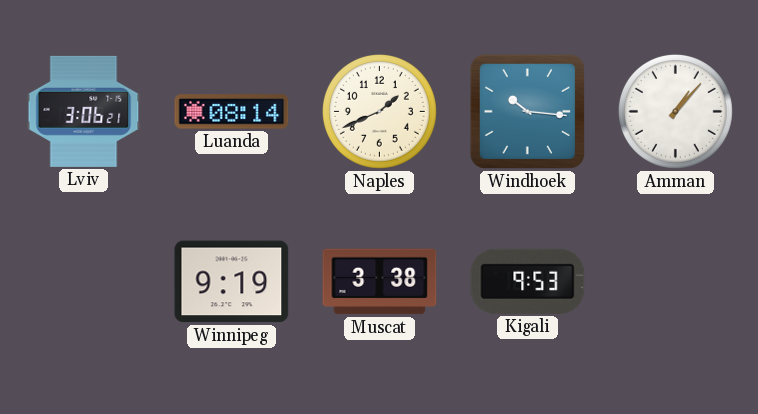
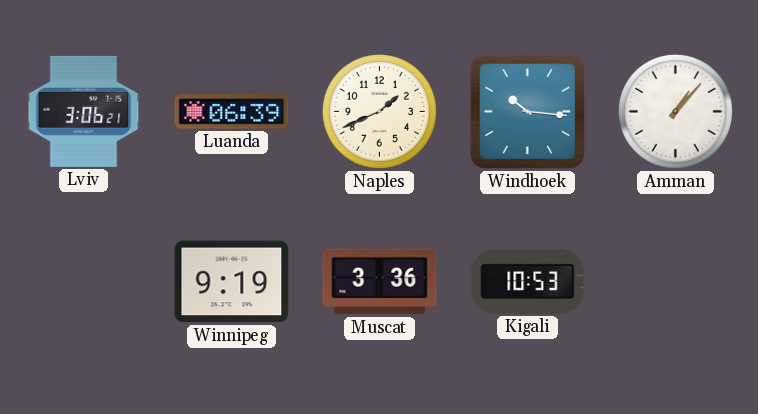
Luanda: 08:14 -> 06:39 (232, 112)
Muscat: 3:38 -> 3:36 (380, 282)
Kigali: 9:53 -> 10:53 (528, 281)
